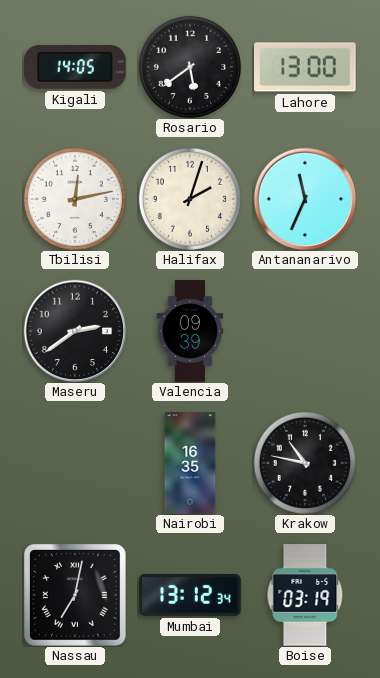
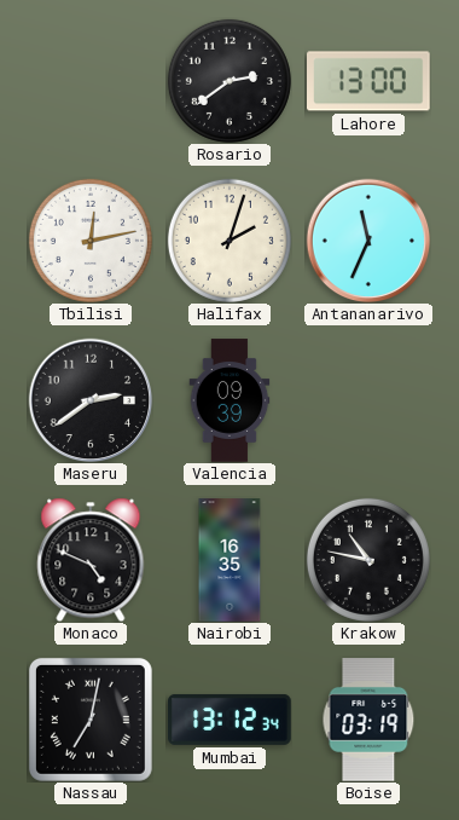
Kigali: 14:05 -> none (76, 68)
Rosario: 5:39 -> 2:39 (230, 81)
Monaco: none -> 4:49 (91, 560)
